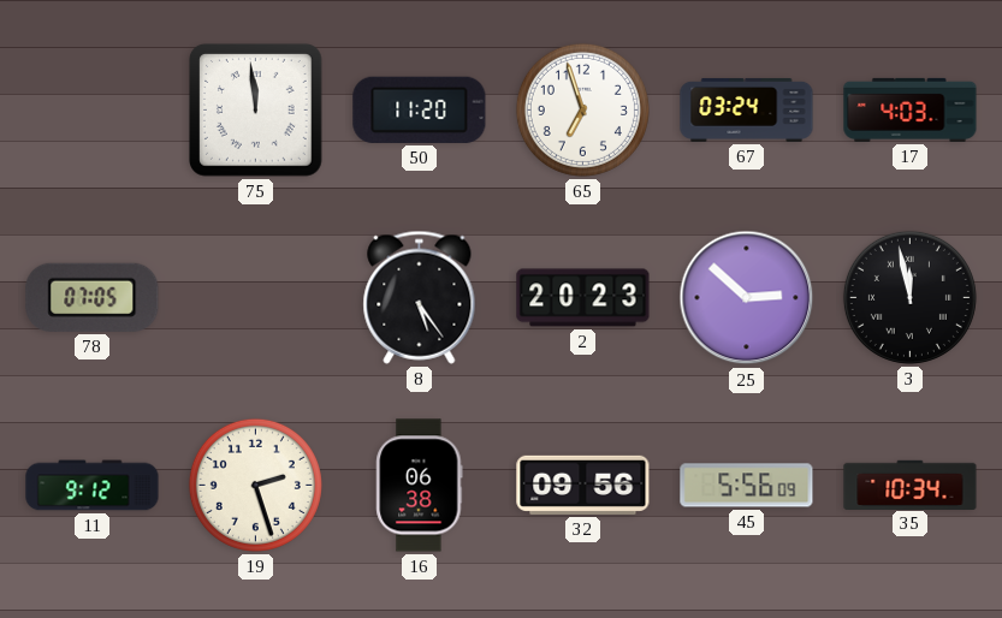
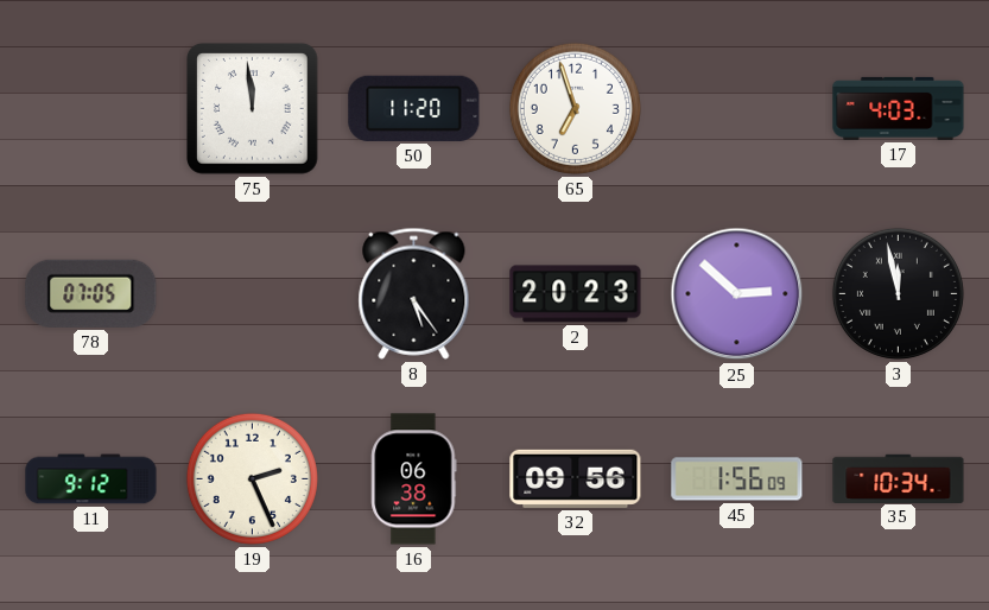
67: 03:24 -> none (747, 109)
19: 2:27 -> 2:26 (252, 478)
45: 5:56 -> 1:56 (737, 479)
